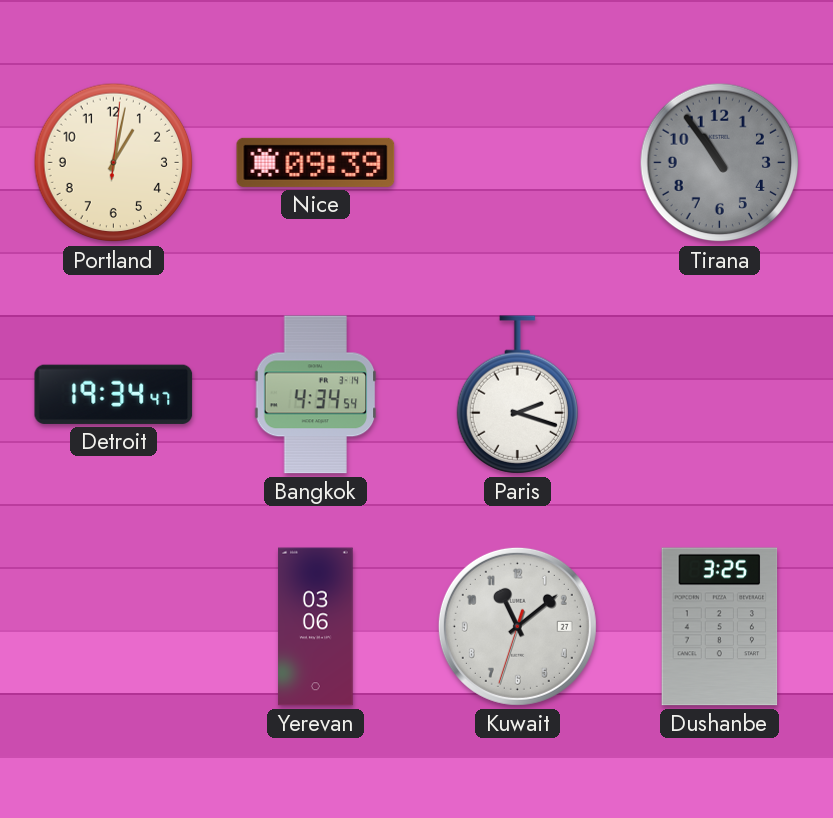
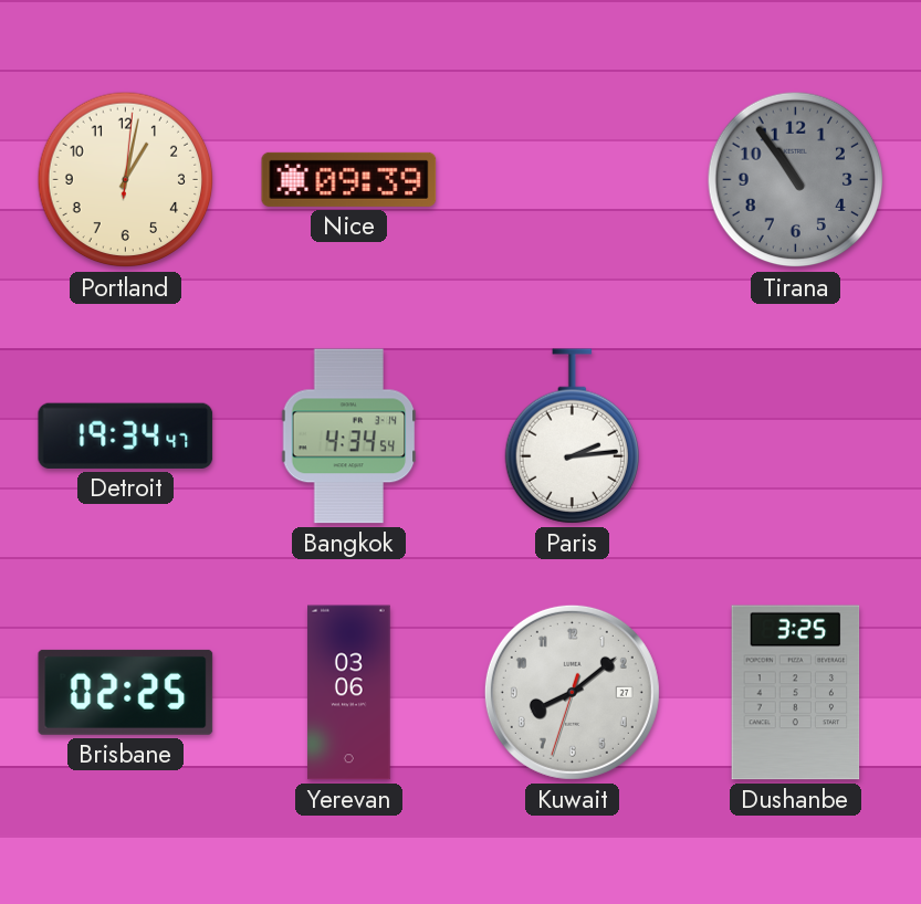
Paris: 2:18 -> 2:14 (572, 437)
Brisbane: none -> 02:25 (126, 692)
Kuwait: 11:08 -> 8:08 (572, 692)
